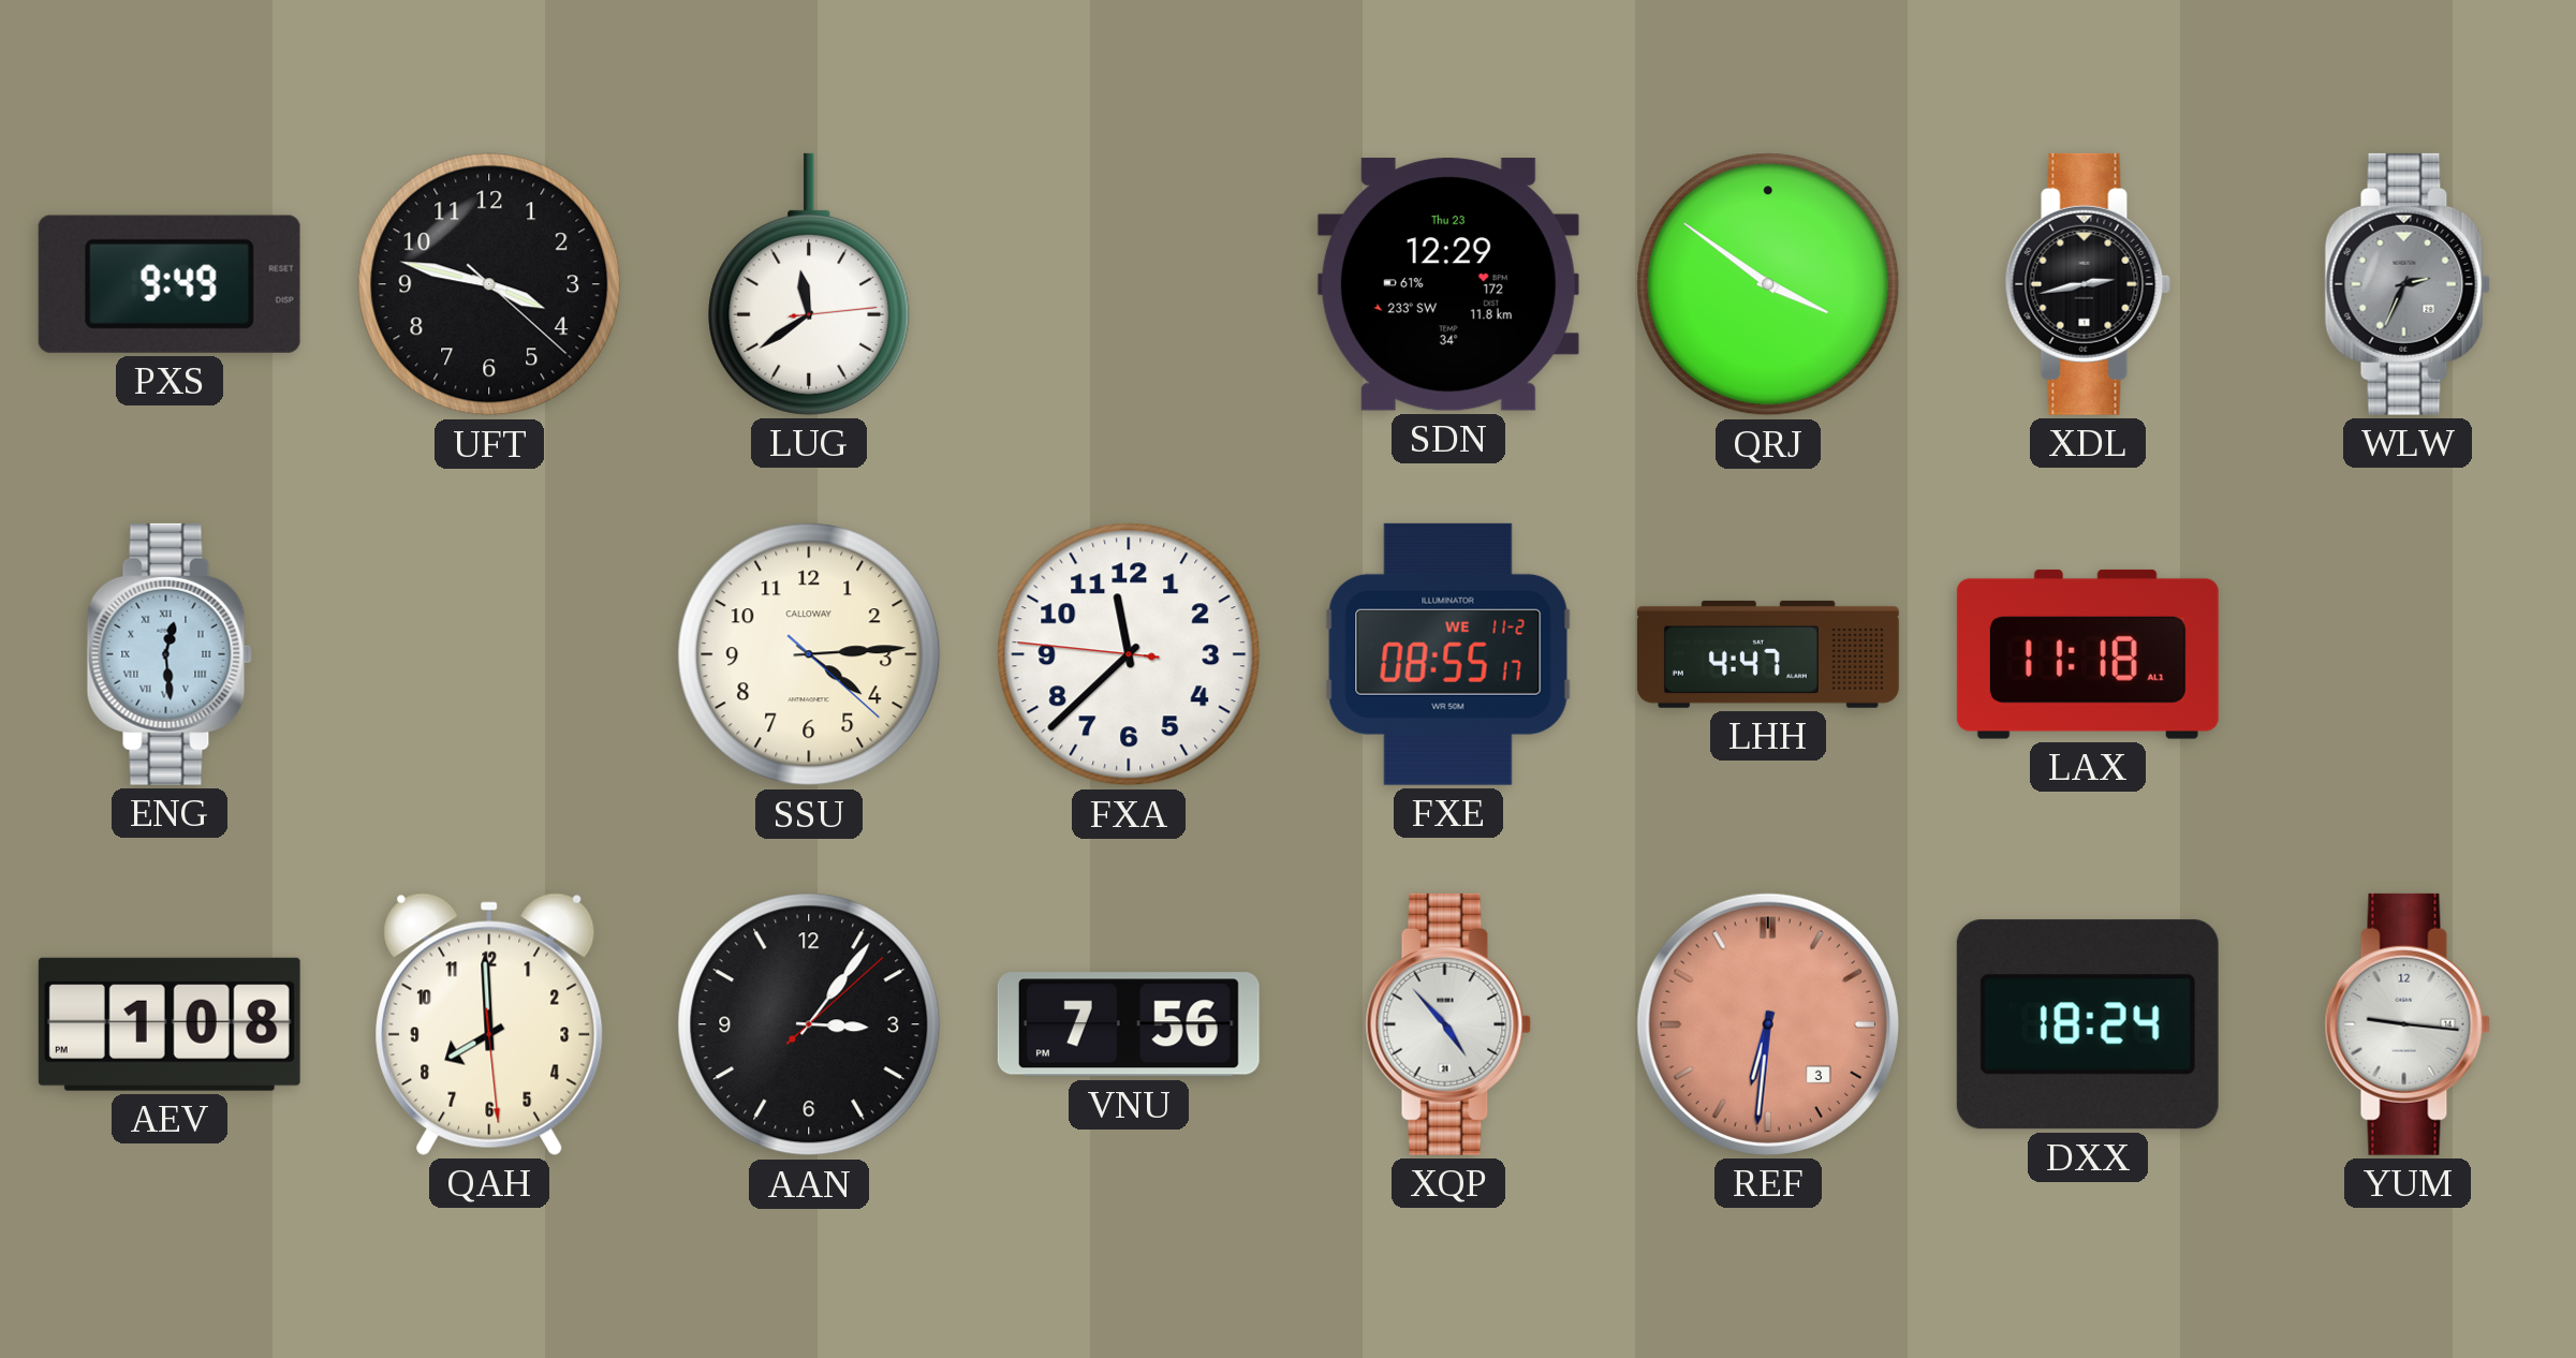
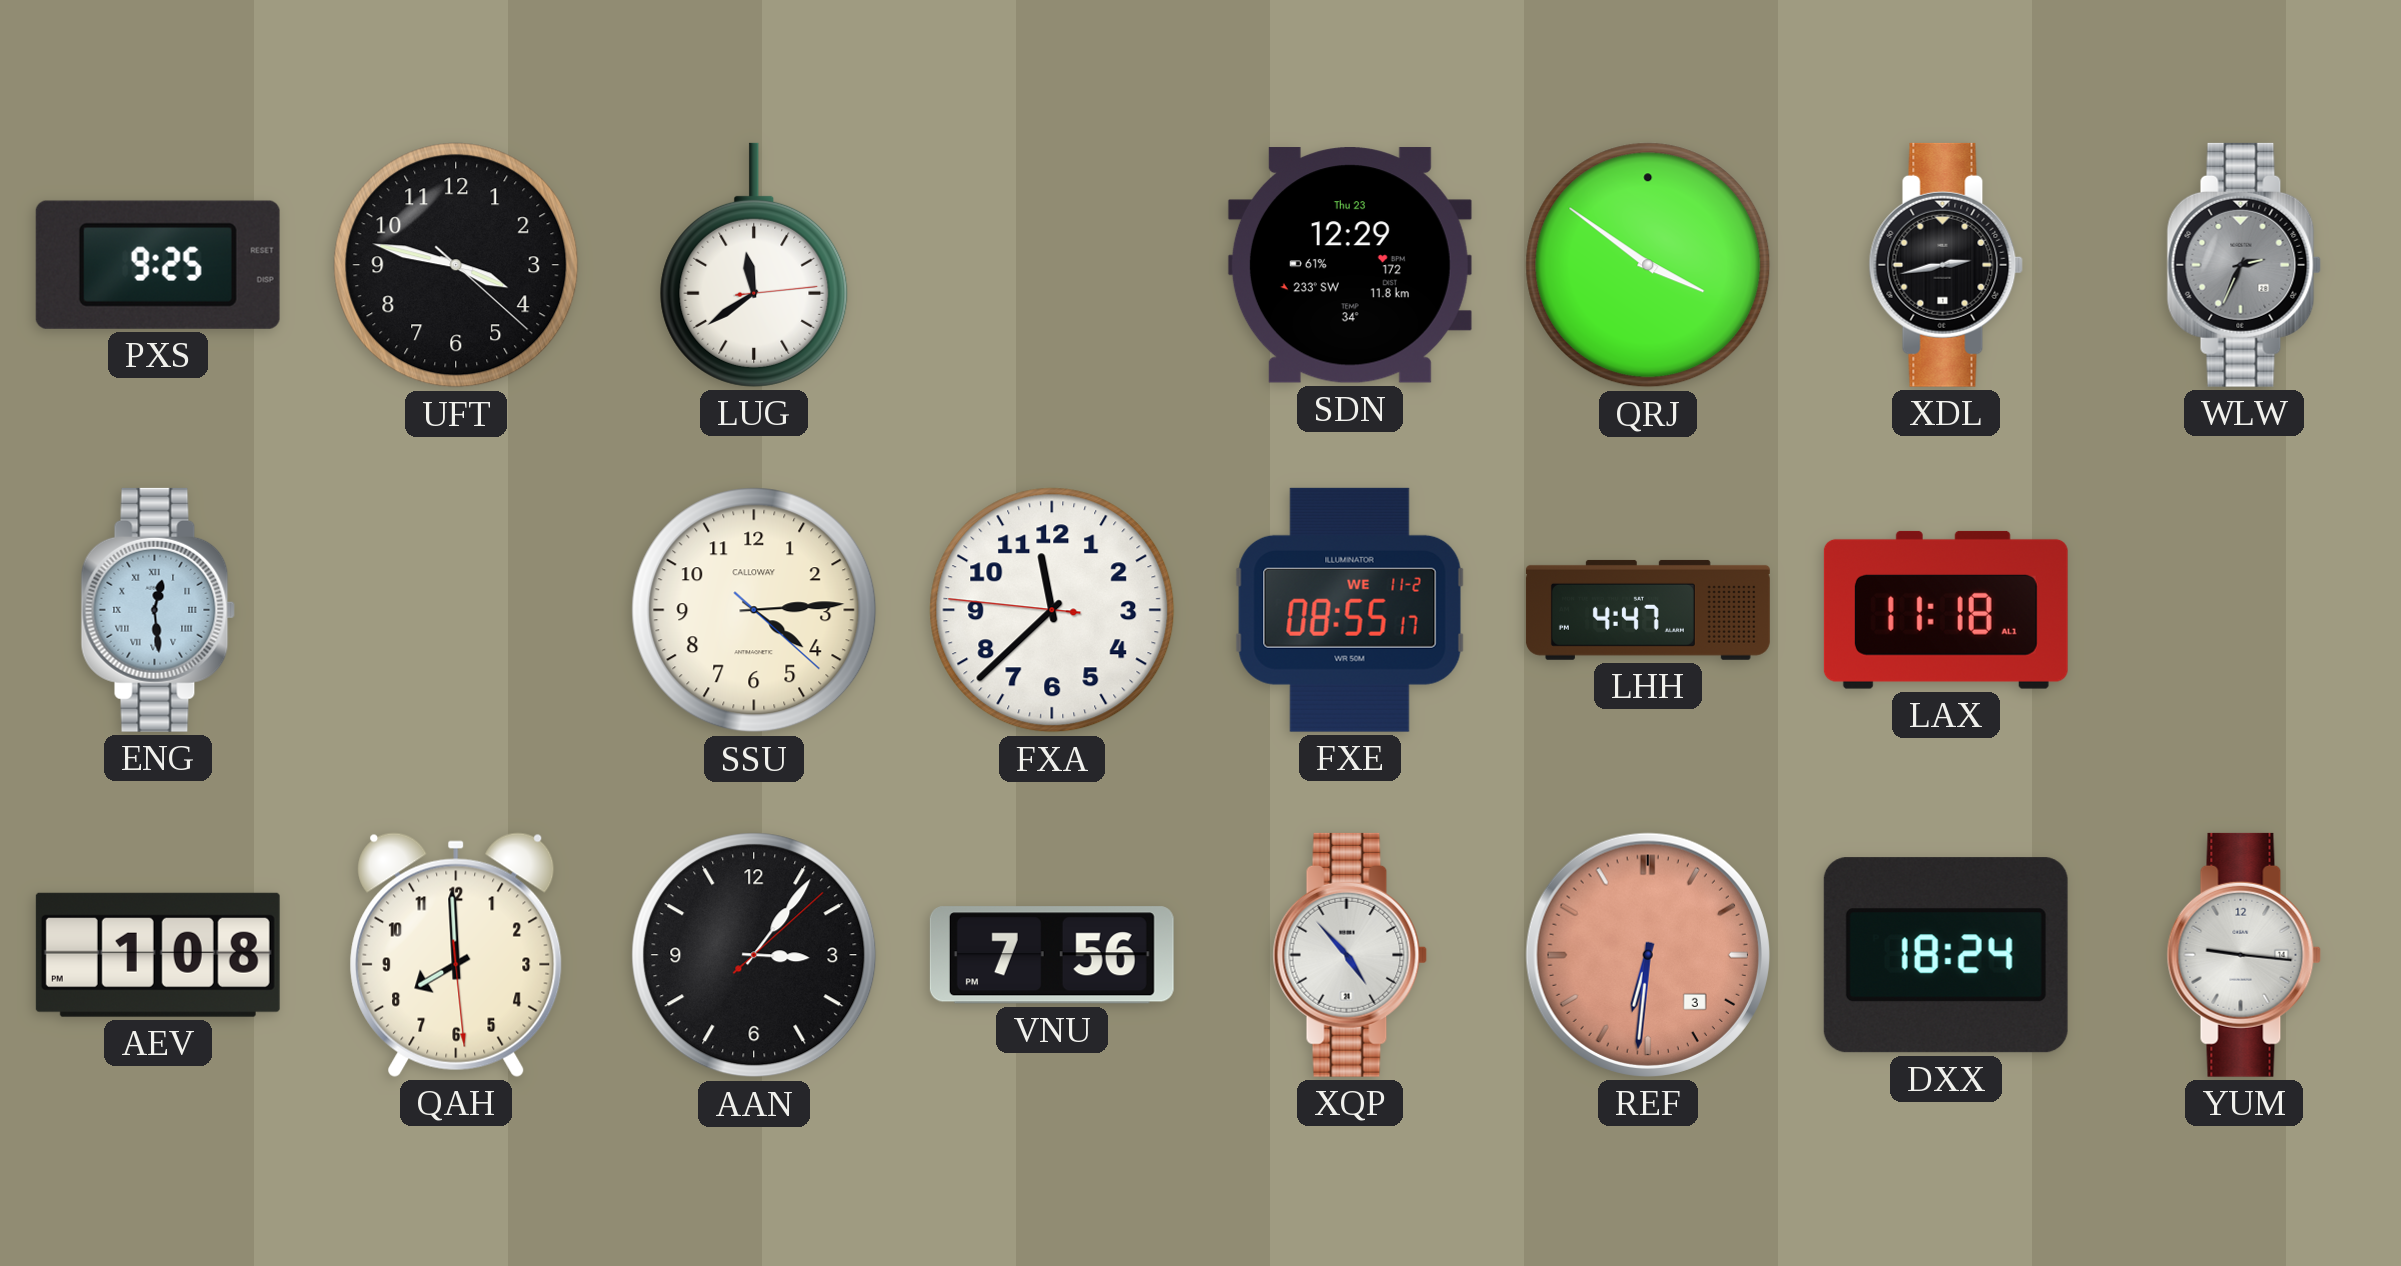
PXS: 9:49 -> 9:25 (158, 265)
